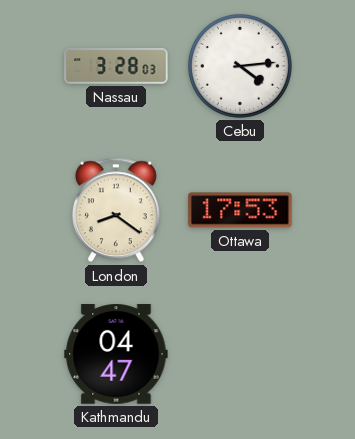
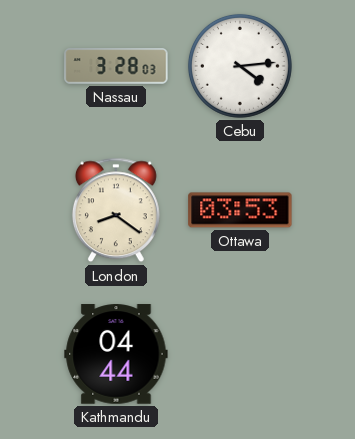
Ottawa: 17:53 -> 03:53 (240, 210)
Kathmandu: 04:47 -> 04:44 (116, 354)
